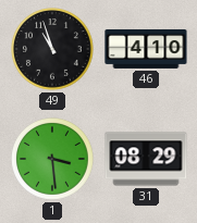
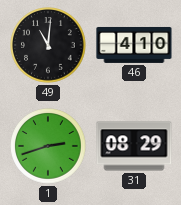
49: 10:57 -> 11:01 (48, 45)
1: 3:29 -> 2:42 (48, 146)
